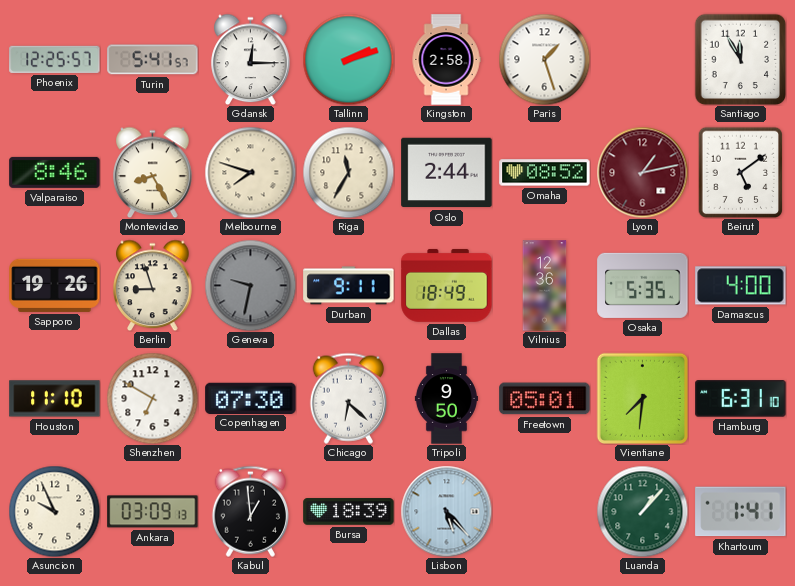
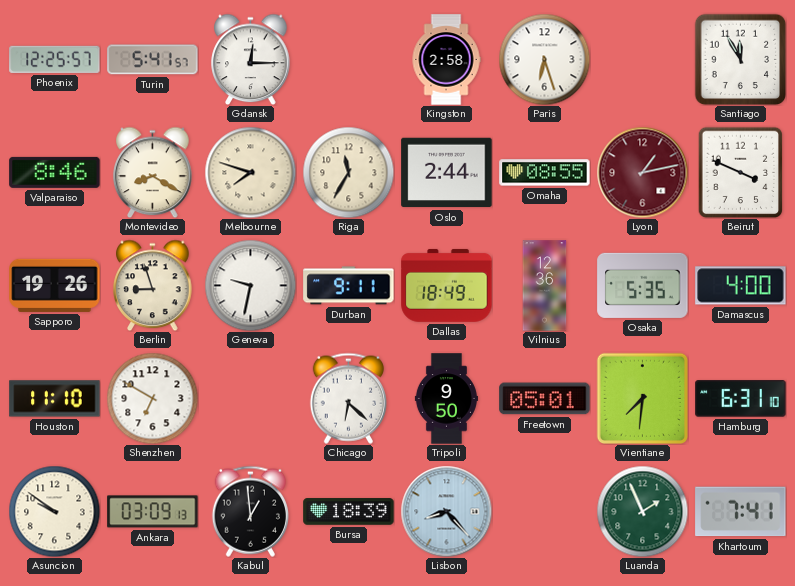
Tallinn: 2:12 -> none (348, 59)
Paris: 1:27 -> 6:27 (544, 59)
Montevideo: 8:25 -> 8:20 (153, 172)
Omaha: 08:52 -> 08:55 (545, 173)
Beirut: 5:09 -> 3:49 (741, 172)
Geneva dial: grey -> white (250, 285)
Copenhagen: 07:30 -> none (251, 398)
Asuncion: 9:56 -> 9:51 (54, 511)
Lisbon: 5:23 -> 8:23 (446, 511)
Luanda: 1:07 -> 1:56 (642, 511)
Khartoum: 1:41 -> 7:41 (741, 512)
